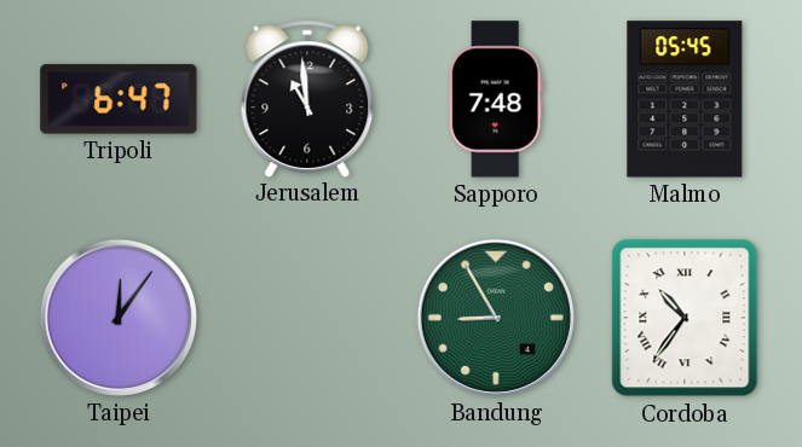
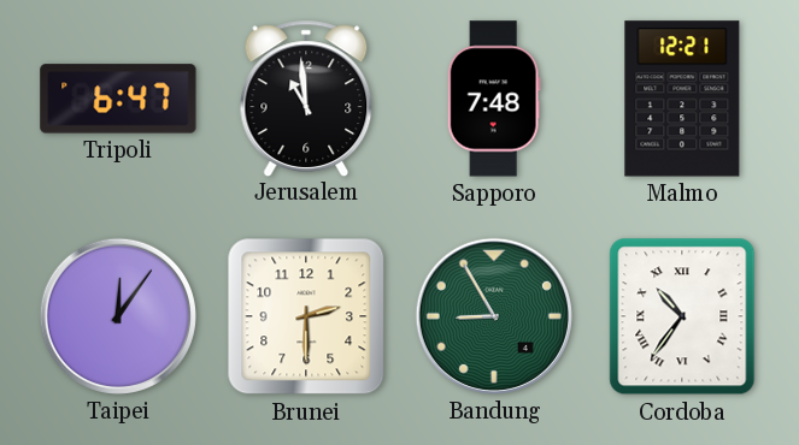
Malmo: 05:45 -> 12:21 (682, 99)
Brunei: none -> 2:30 (306, 316)
